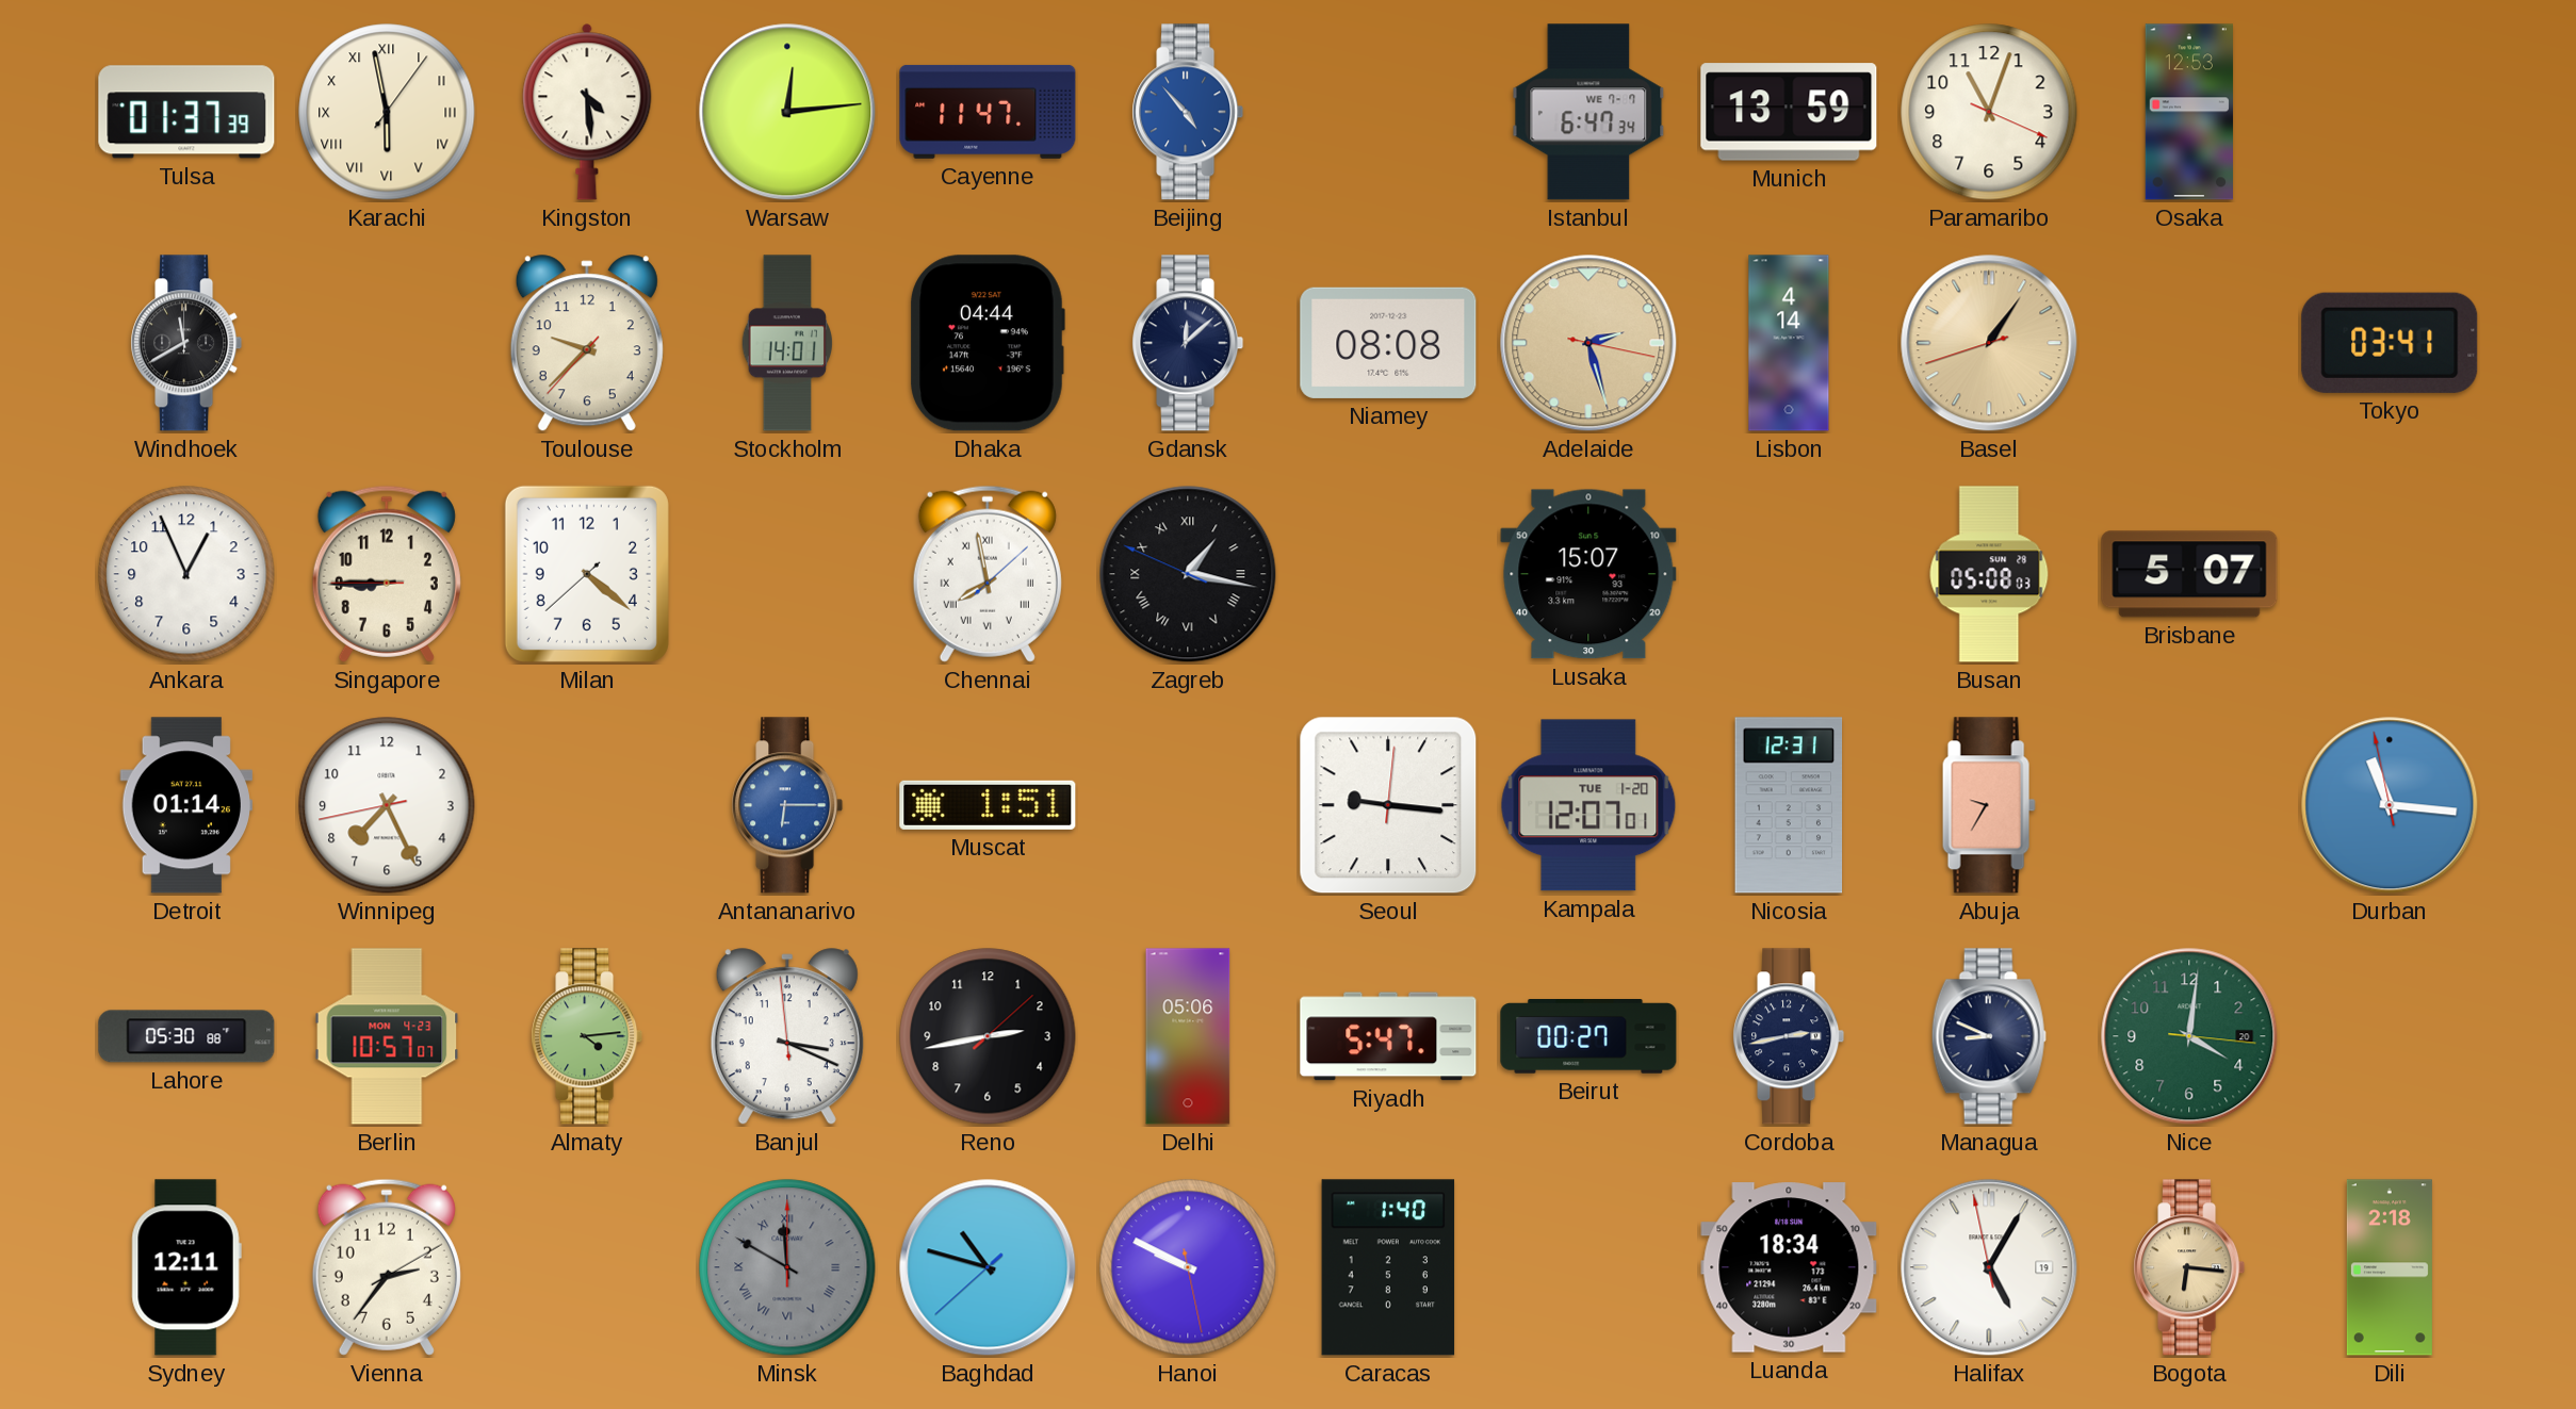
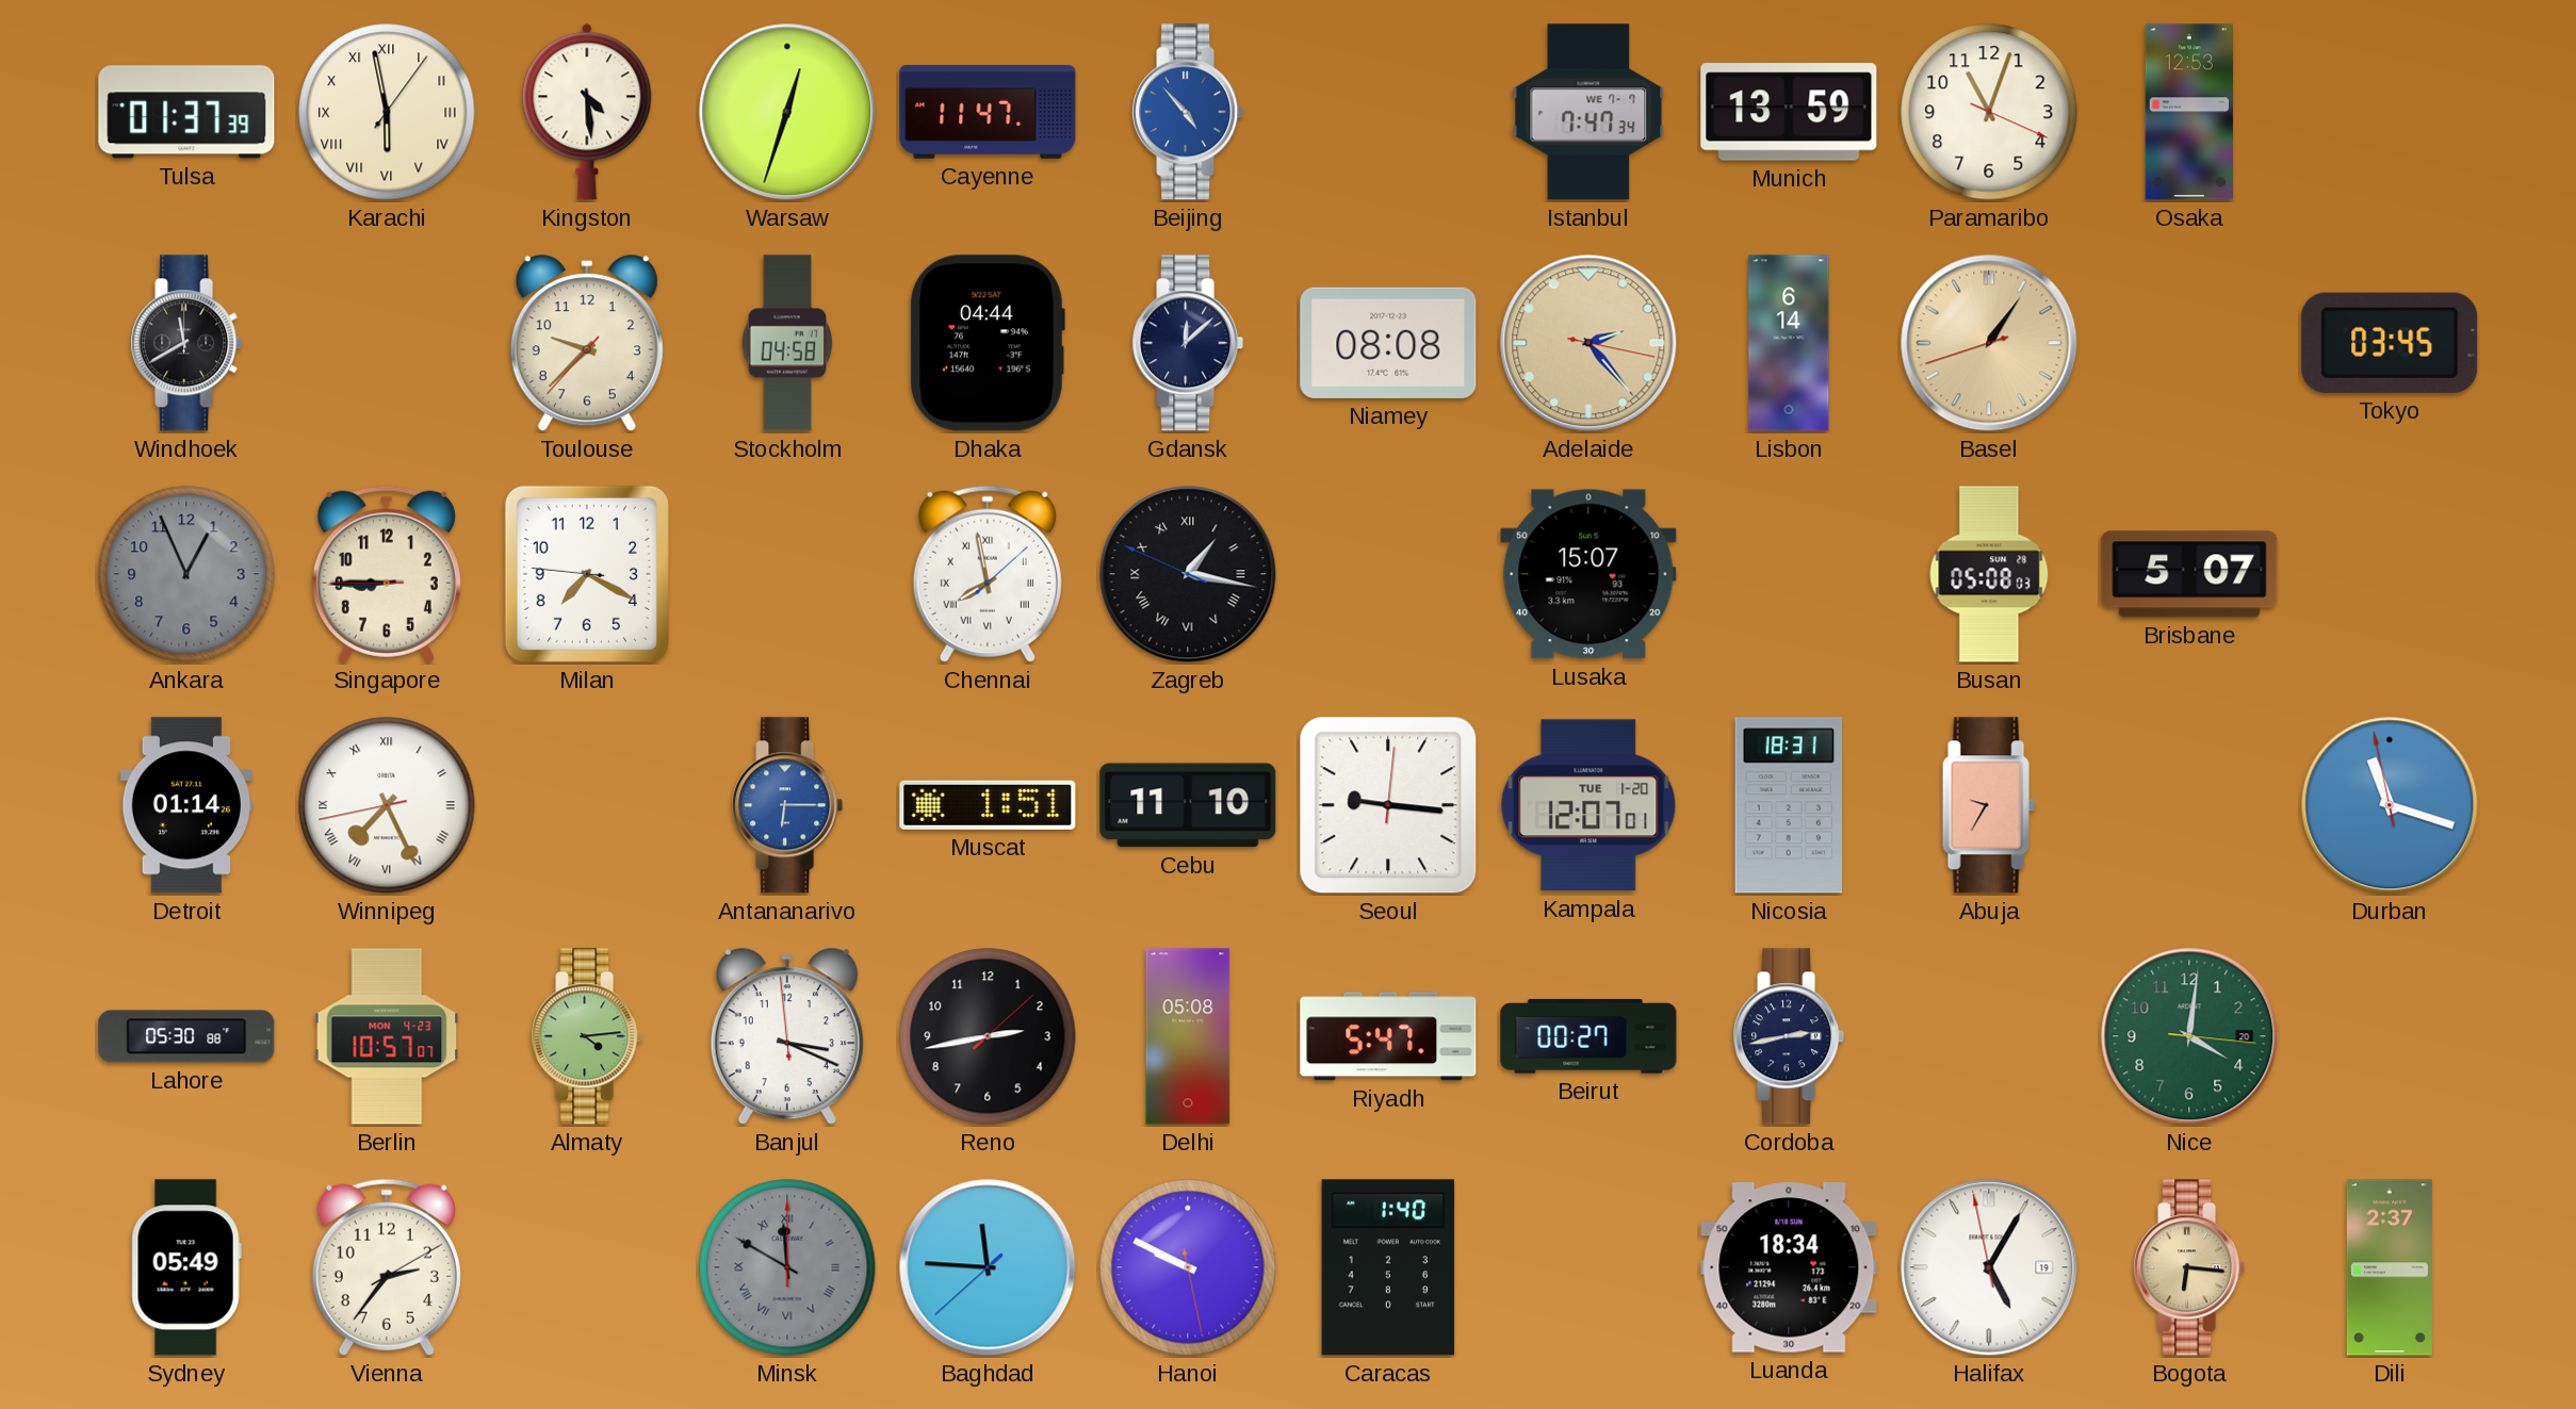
Warsaw: 12:14 -> 12:33 (787, 112)
Istanbul: 6:47 -> 7:47 (1588, 112)
Stockholm: 14:01 -> 04:58 (786, 343)
Adelaide: 2:27 -> 2:23 (1588, 343)
Lisbon: 4:14 -> 6:14 (1789, 343)
Tokyo: 03:41 -> 03:45 (2390, 343)
Ankara dial: white -> grey (186, 574)
Milan: 4:21 -> 7:19 (587, 574)
Winnipeg numerals: Arabic -> Roman (387, 805)
Cebu: none -> 11:10 (1188, 805)
Nicosia: 12:31 -> 18:31 (1789, 805)
Durban: 11:15 -> 11:17 (2390, 805)
Delhi: 05:06 -> 05:08 (1188, 1036)
Managua: 8:49 -> none (1989, 1036)
Sydney: 12:11 -> 05:49 (186, 1267)
Baghdad: 10:47 -> 11:45 (988, 1267)
Dili: 2:18 -> 2:37 (2390, 1267)
